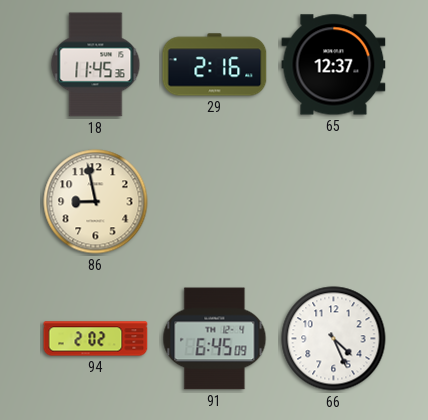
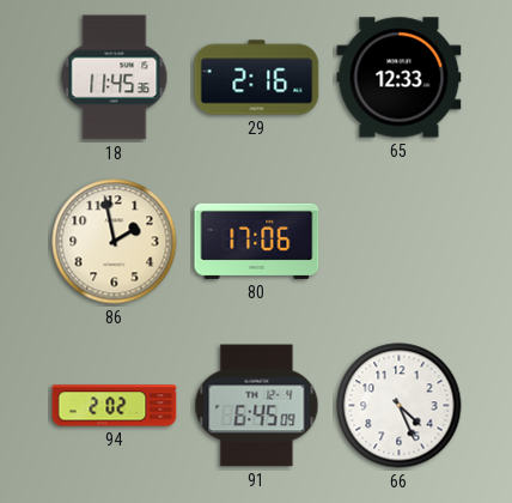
65: 12:37 -> 12:33 (400, 78)
86: 8:58 -> 1:58 (115, 242)
80: none -> 17:06 (257, 241)
